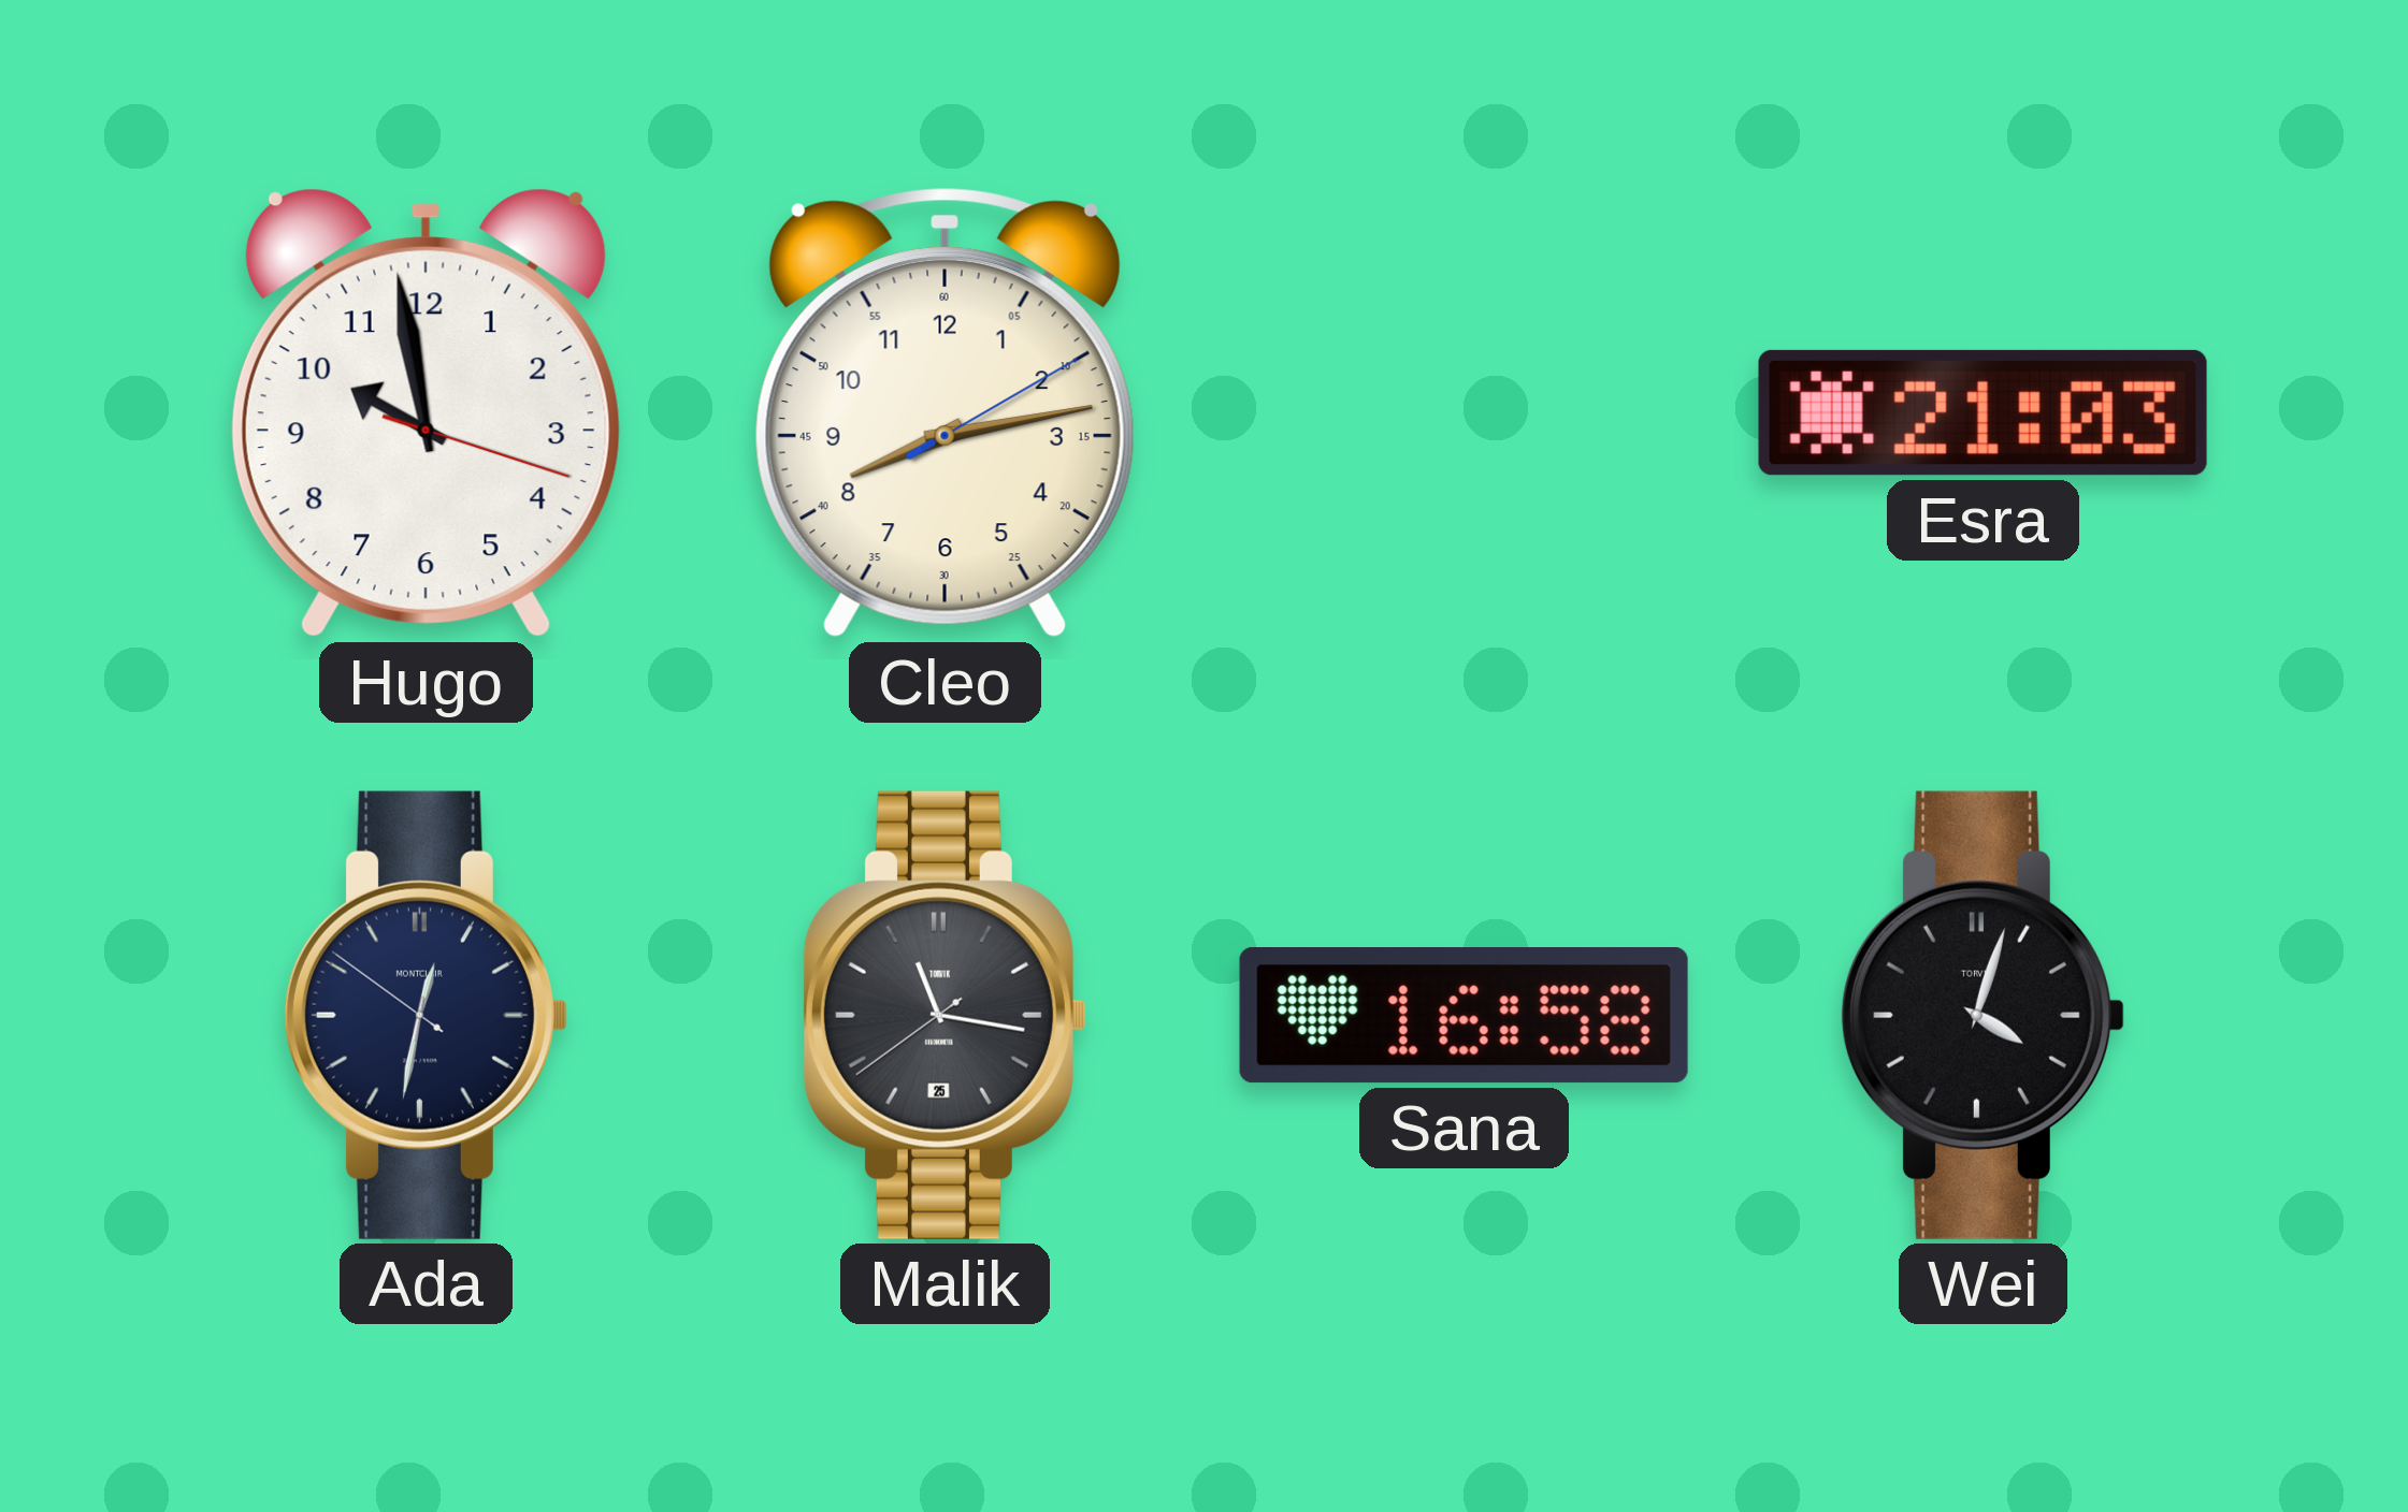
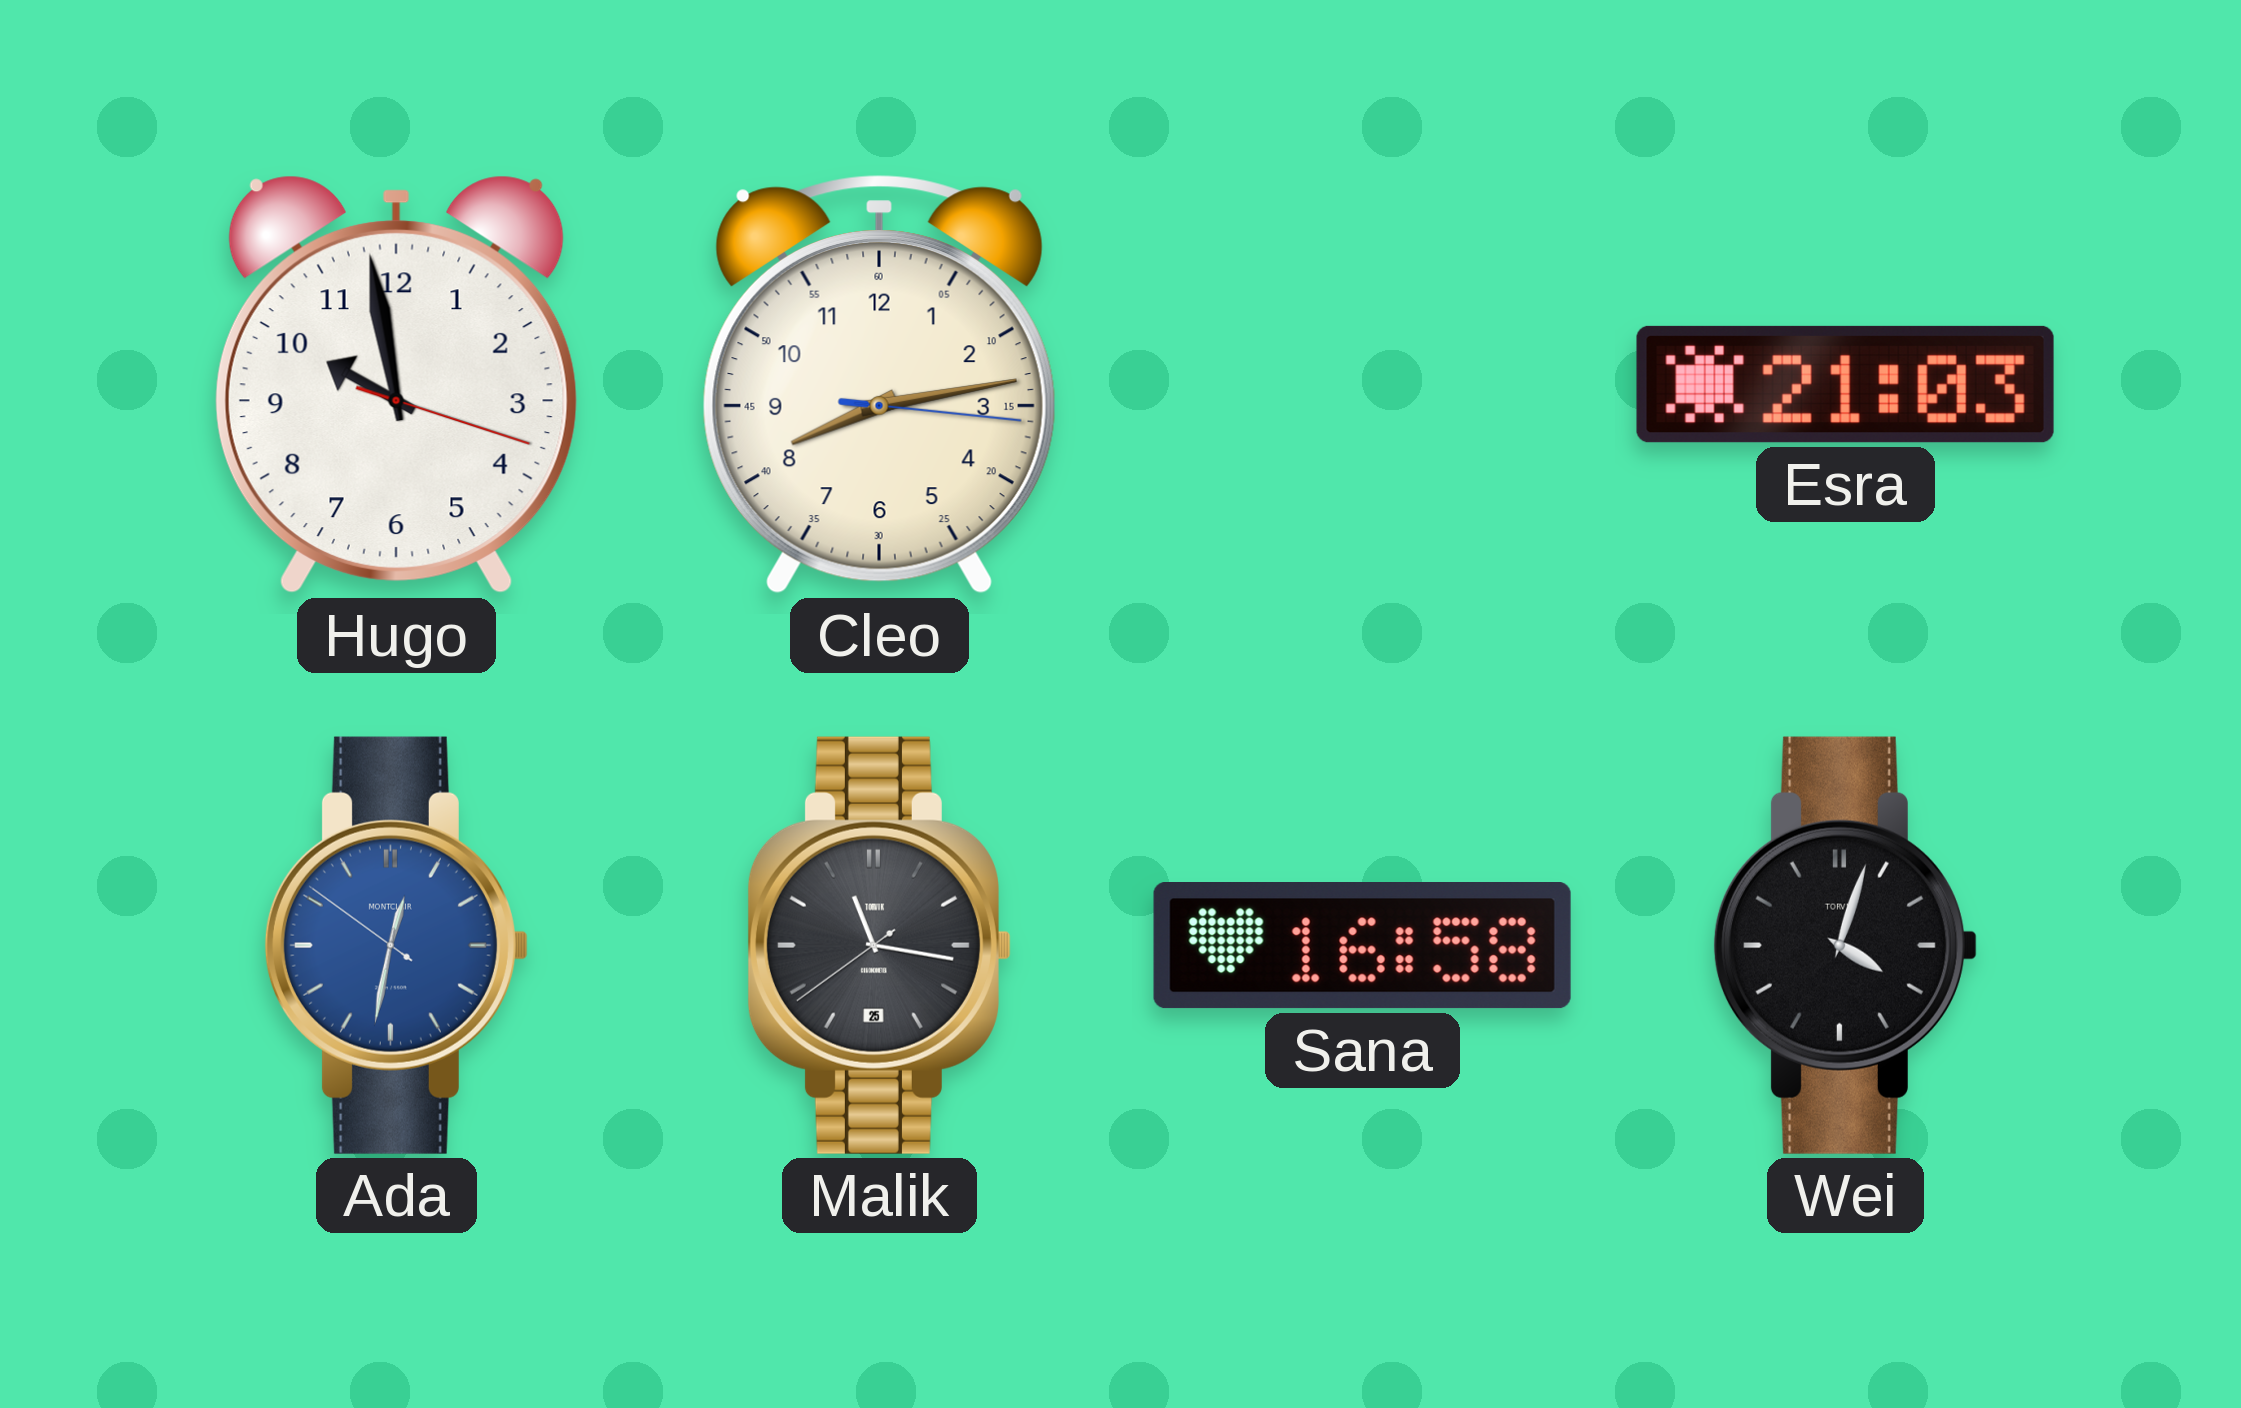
Cleo: 8:13:10 -> 8:13:16 (879, 384)
Ada dial: navy -> blue (396, 945)
